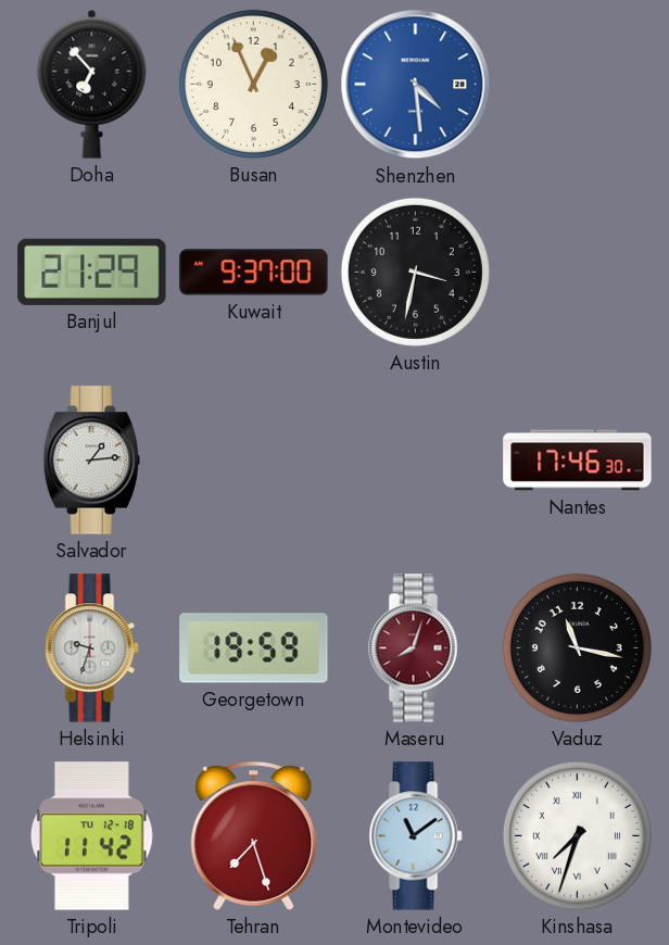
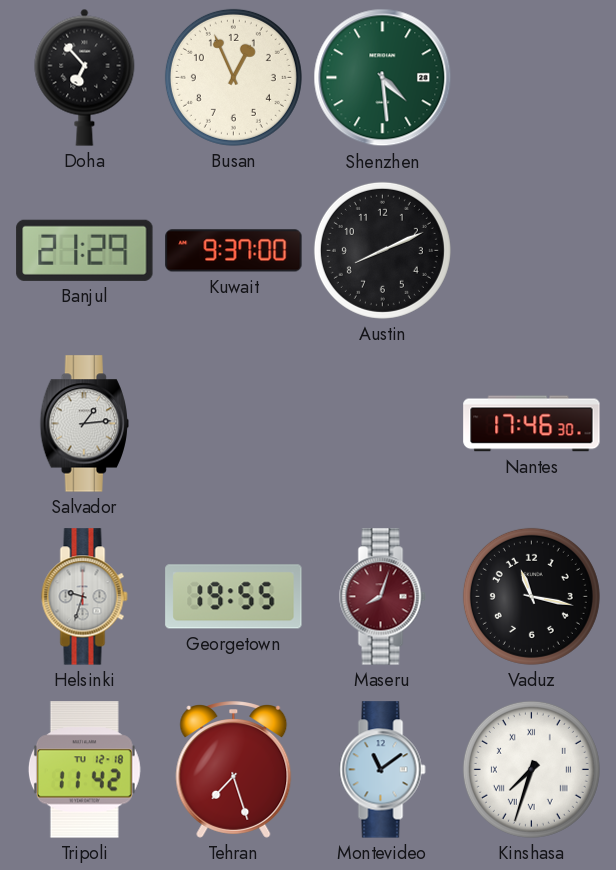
Shenzhen dial: blue -> green (383, 78)
Austin: 3:32 -> 8:11 (382, 250)
Georgetown: 19:59 -> 19:55 (234, 597)
